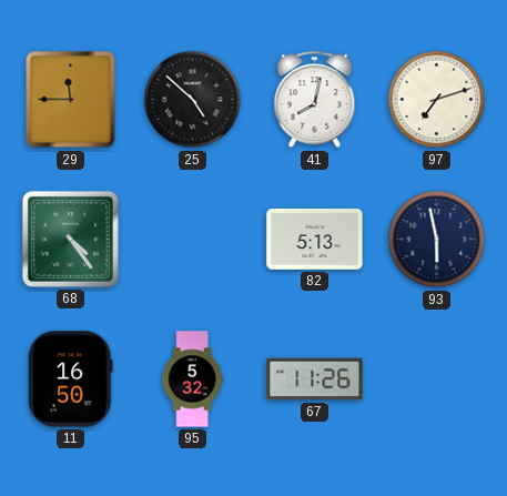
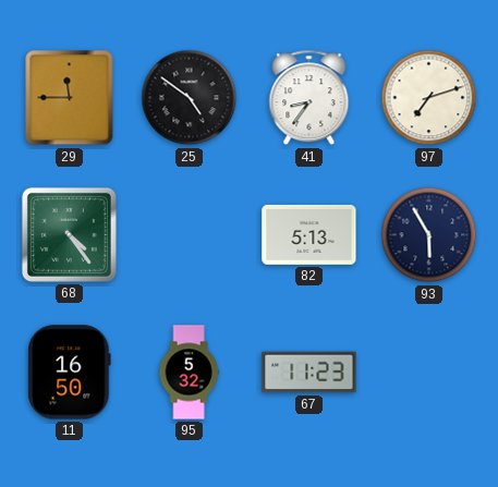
25: 4:52 -> 4:51 (190, 98)
41: 8:02 -> 8:36 (309, 98)
93: 5:58 -> 5:55 (429, 235)
67: 11:26 -> 11:23 (309, 373)
